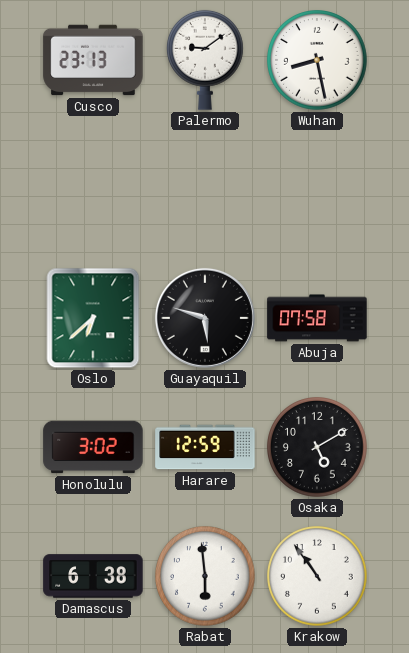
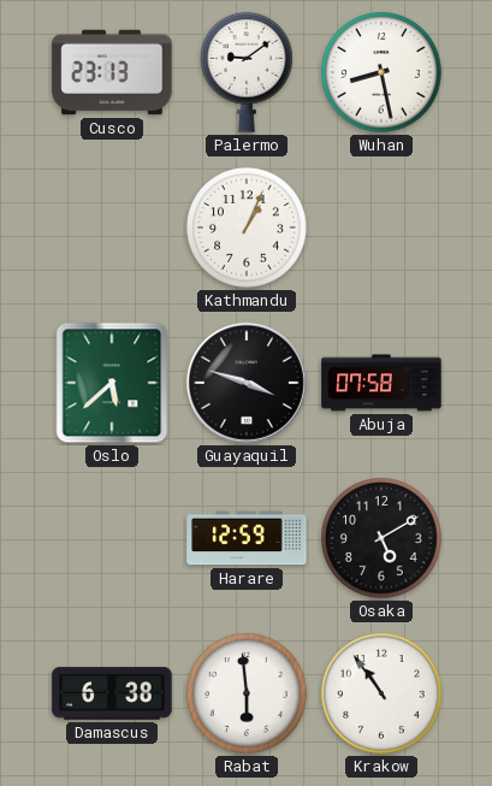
Kathmandu: none -> 1:04 (248, 229)
Oslo: 6:38 -> 5:38 (112, 383)
Guayaquil: 5:48 -> 3:48 (247, 383)
Honolulu: 3:02 -> none (93, 447)
